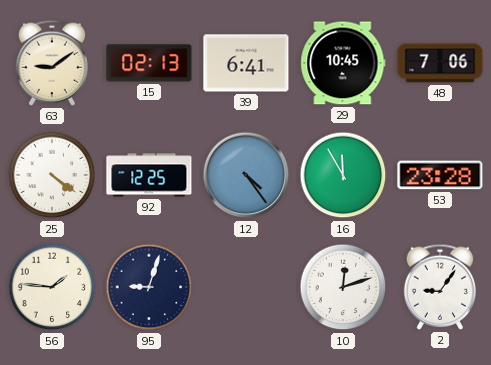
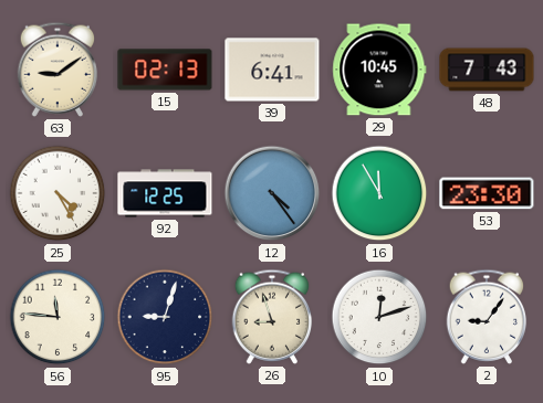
48: 7:06 -> 7:43 (487, 70)
25: 4:21 -> 4:25 (58, 193)
53: 23:28 -> 23:30 (487, 193)
56: 1:46 -> 11:46 (58, 317)
26: none -> 8:57 (272, 317)
